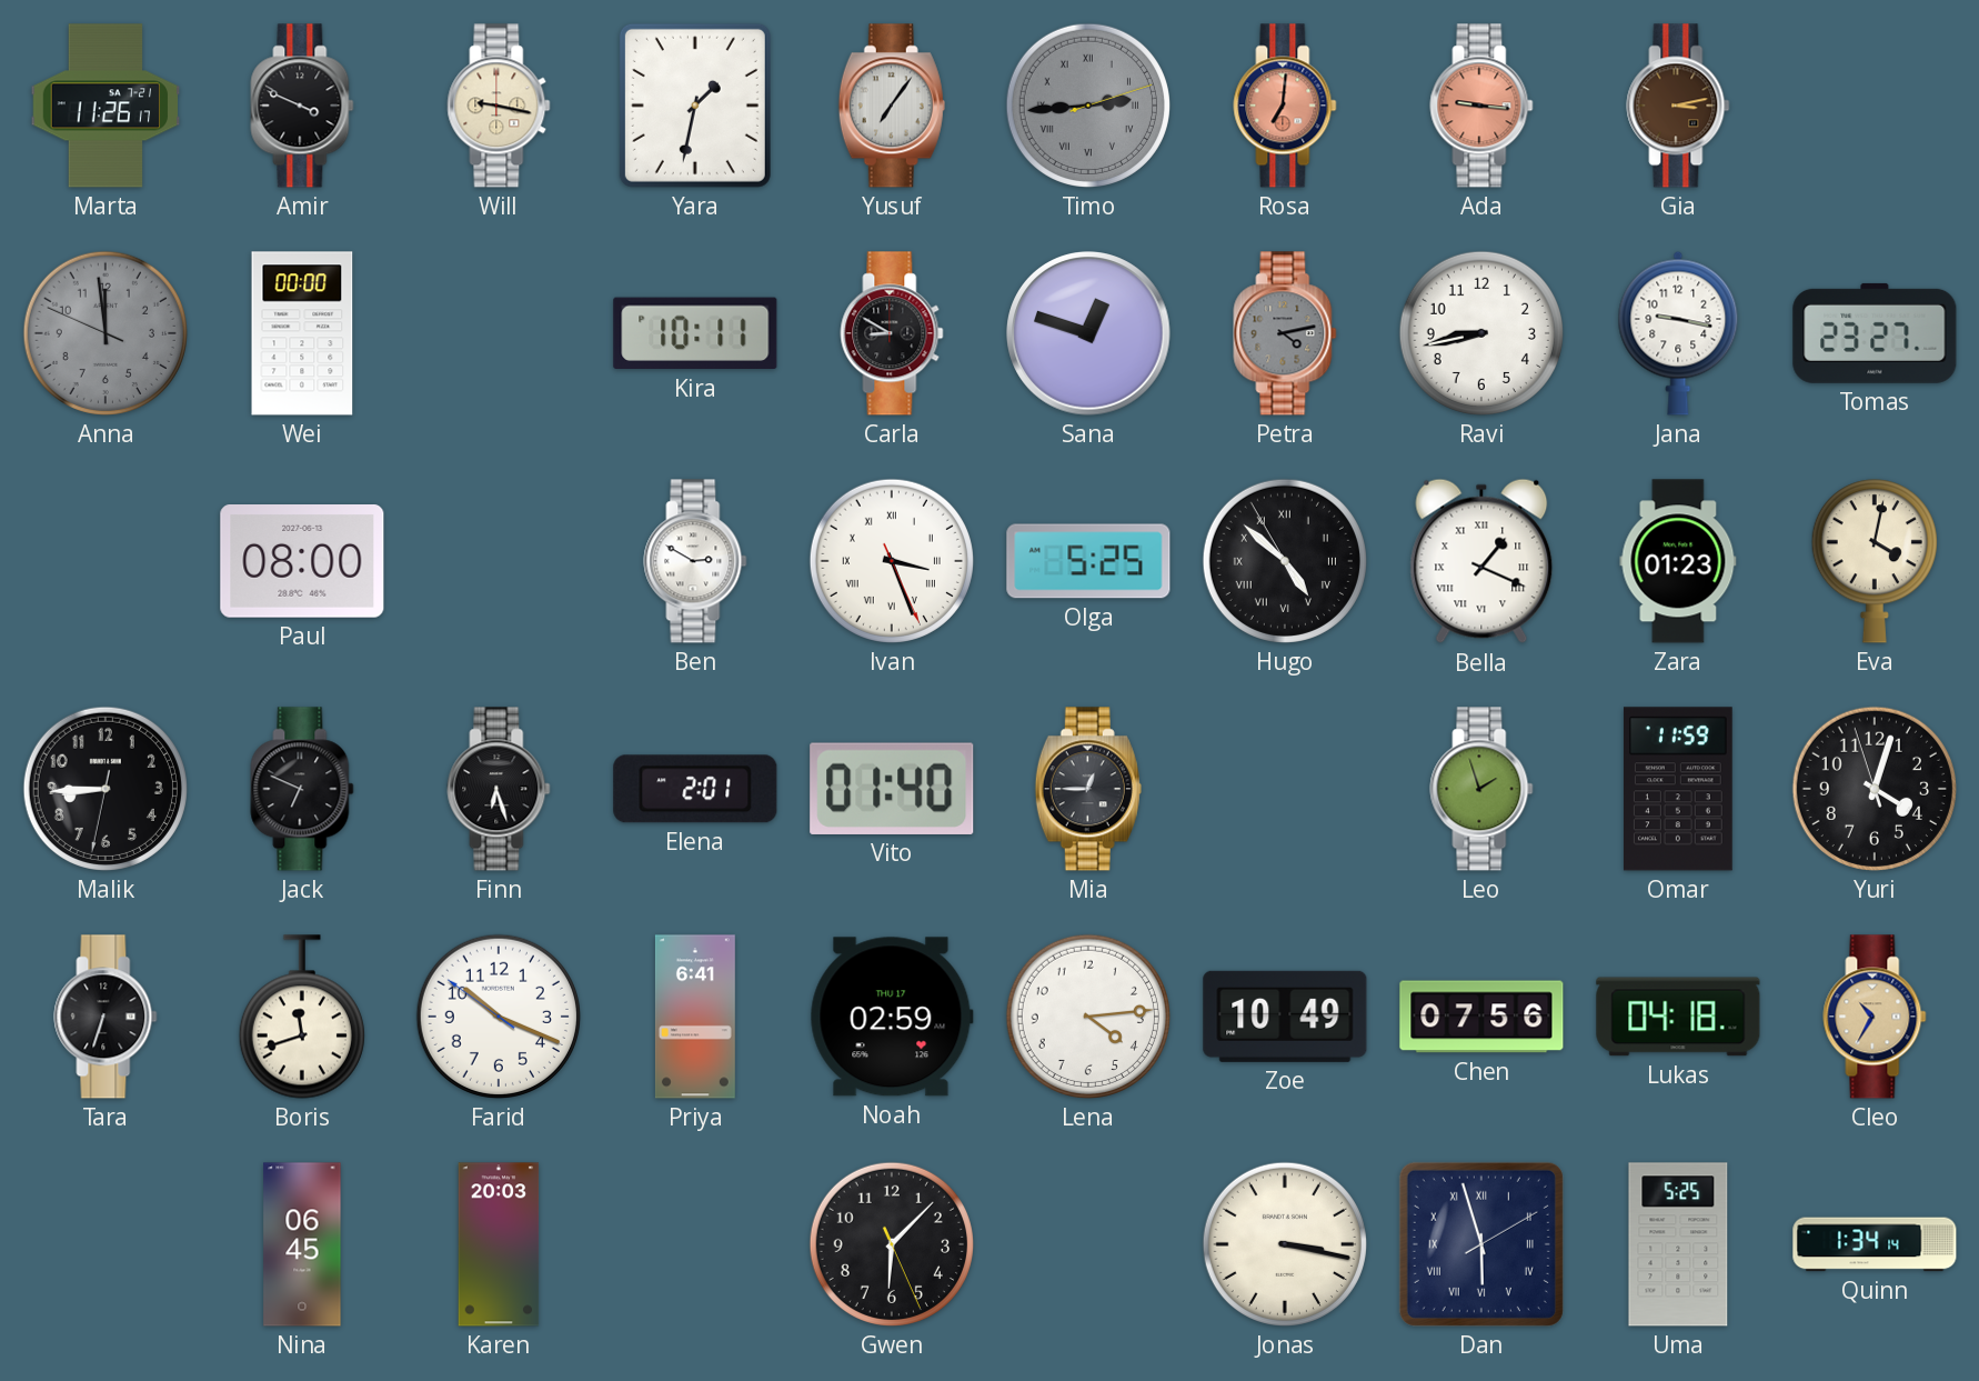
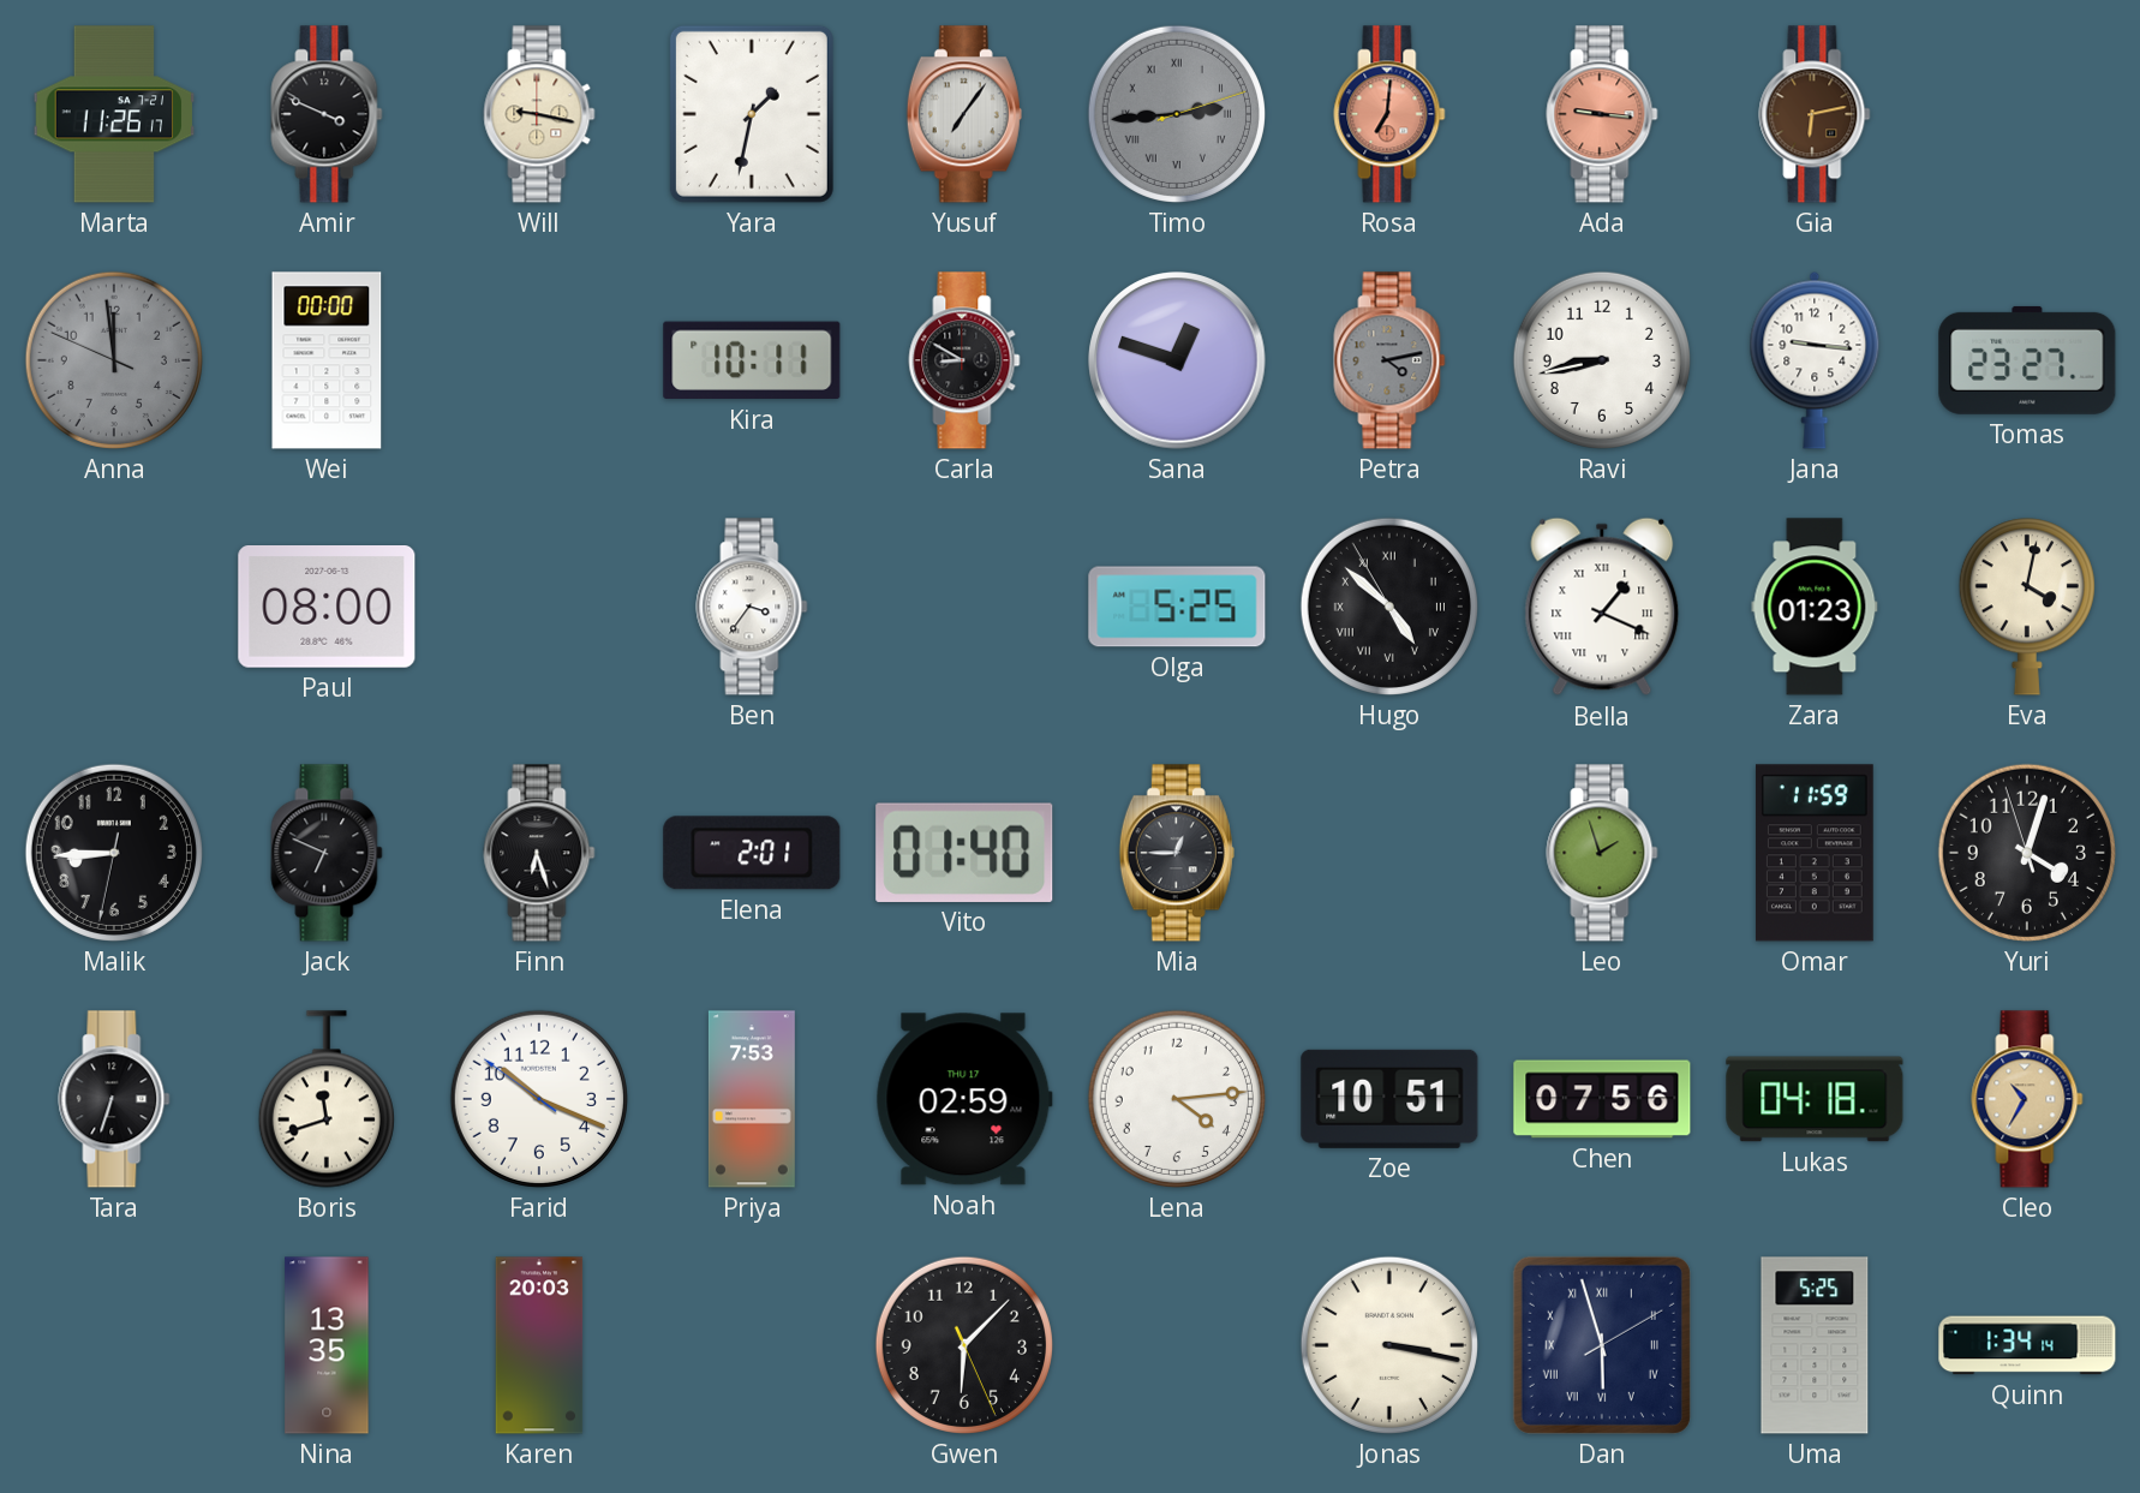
Gia: 3:13 -> 6:13 (1815, 114)
Jana: 9:17 -> 9:16 (1815, 360)
Ben: 2:50 -> 3:36 (752, 607)
Ivan: 3:26 -> none (892, 561)
Priya: 6:41 -> 7:53 (752, 1099)
Zoe: 10:49 -> 10:51 (1389, 1099)
Nina: 06:45 -> 13:35 (327, 1345)
